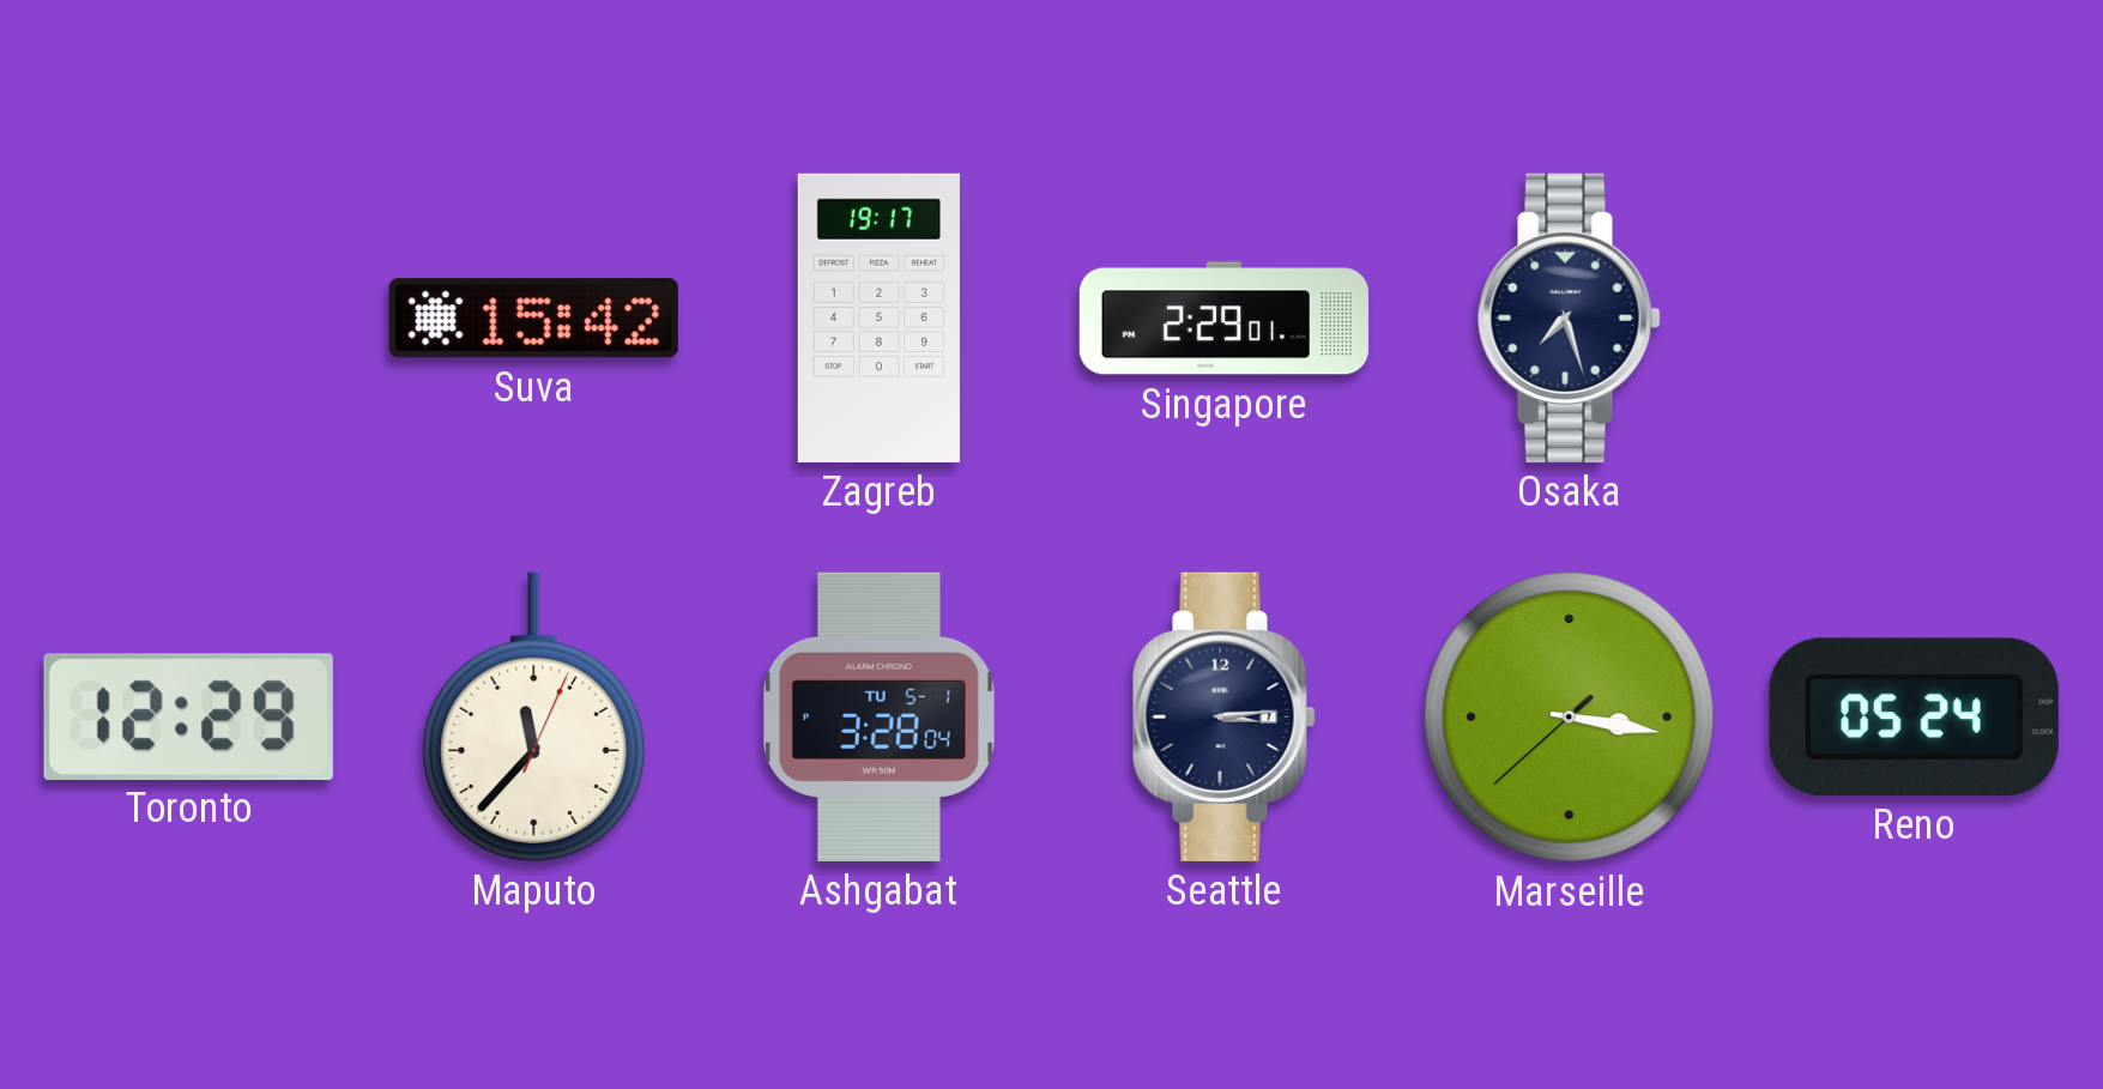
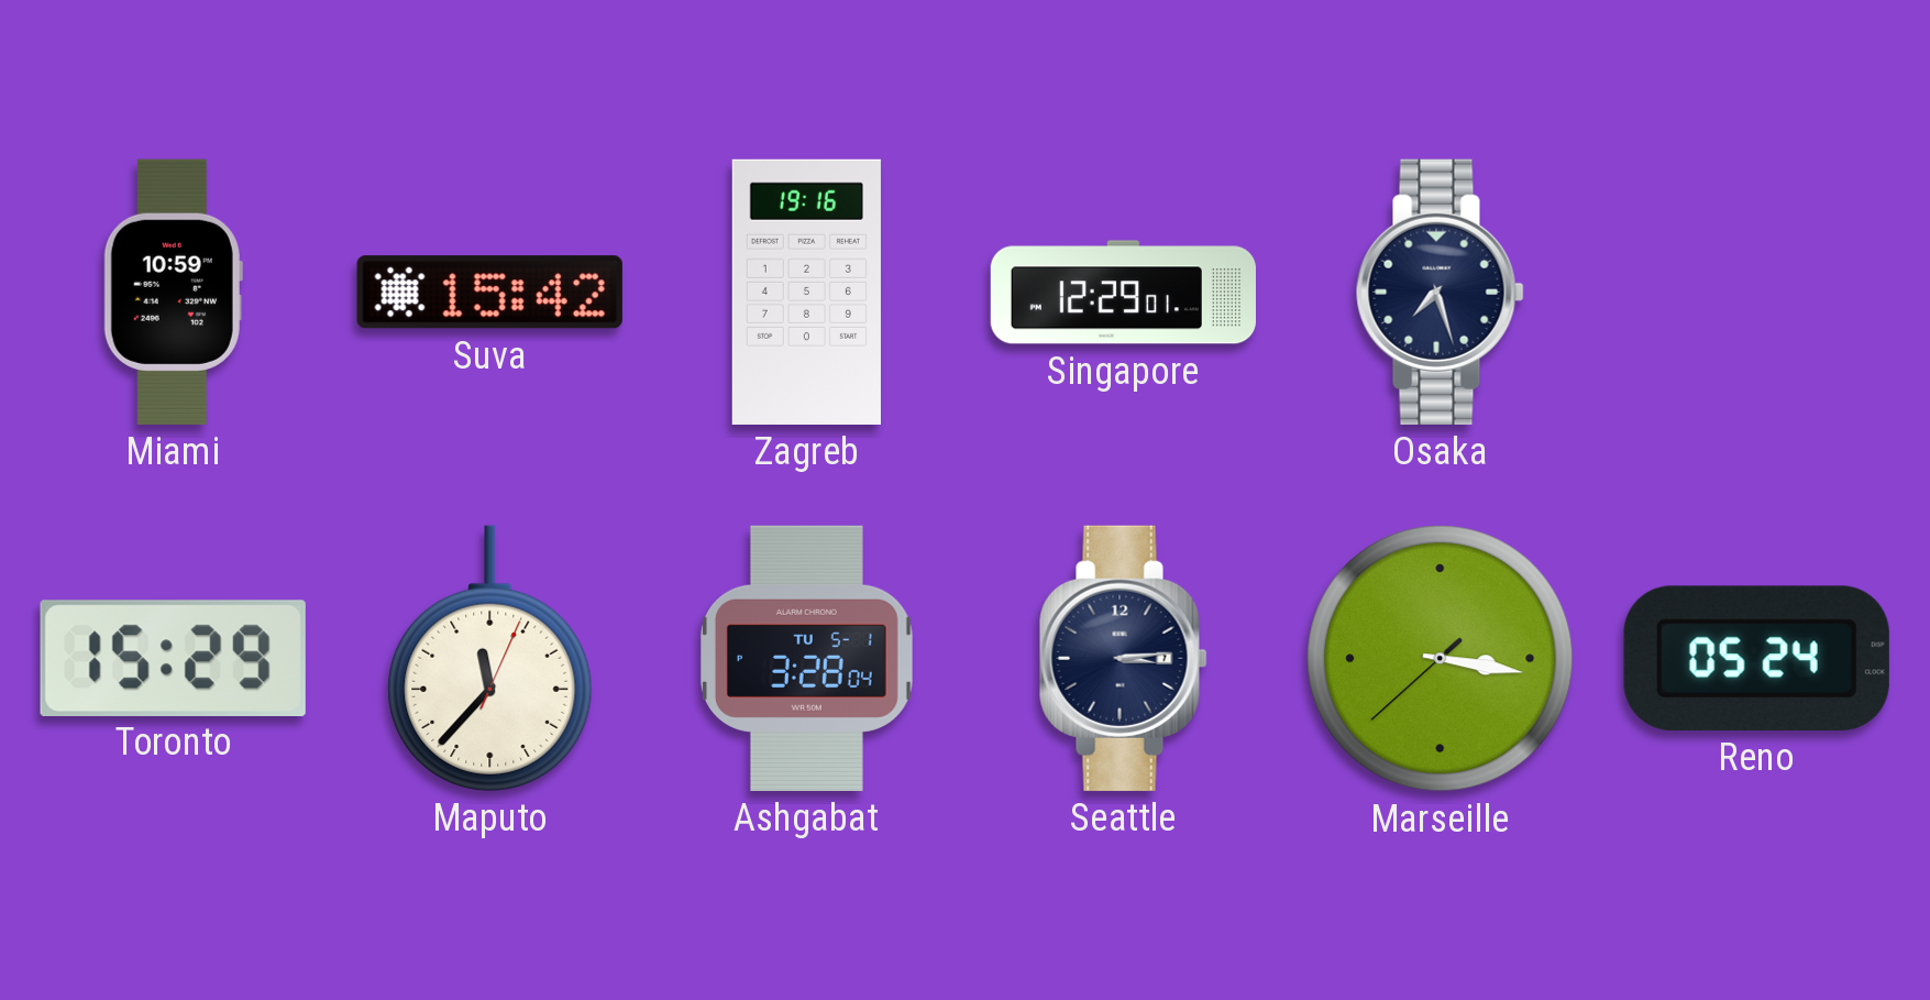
Miami: none -> 10:59 (173, 292)
Zagreb: 19:17 -> 19:16 (806, 292)
Singapore: 2:29 -> 12:29 (1123, 293)
Toronto: 12:29 -> 15:29 (173, 658)
